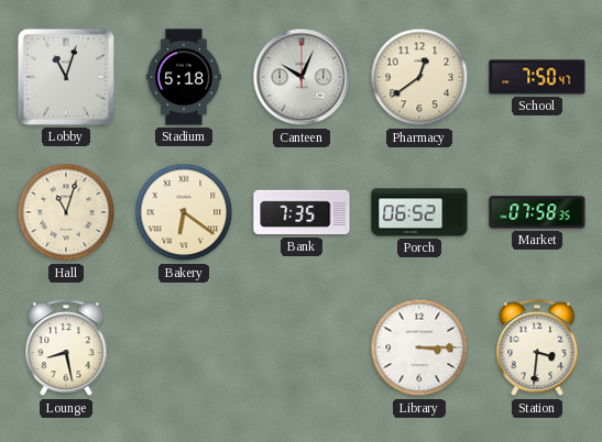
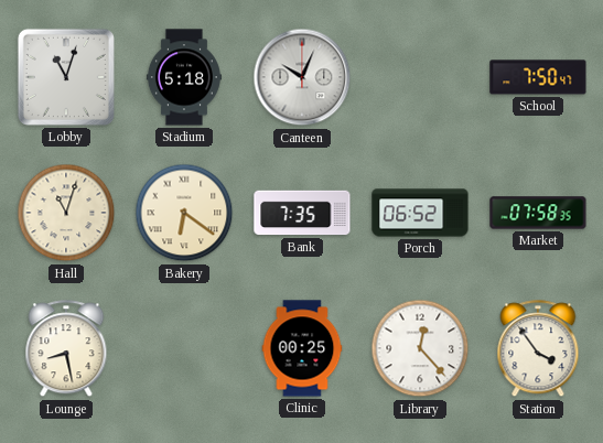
Pharmacy: 12:39 -> none (419, 77)
Clinic: none -> 00:25 (302, 348)
Library: 3:15 -> 12:23 (420, 348)
Station: 3:31 -> 3:54 (538, 349)
